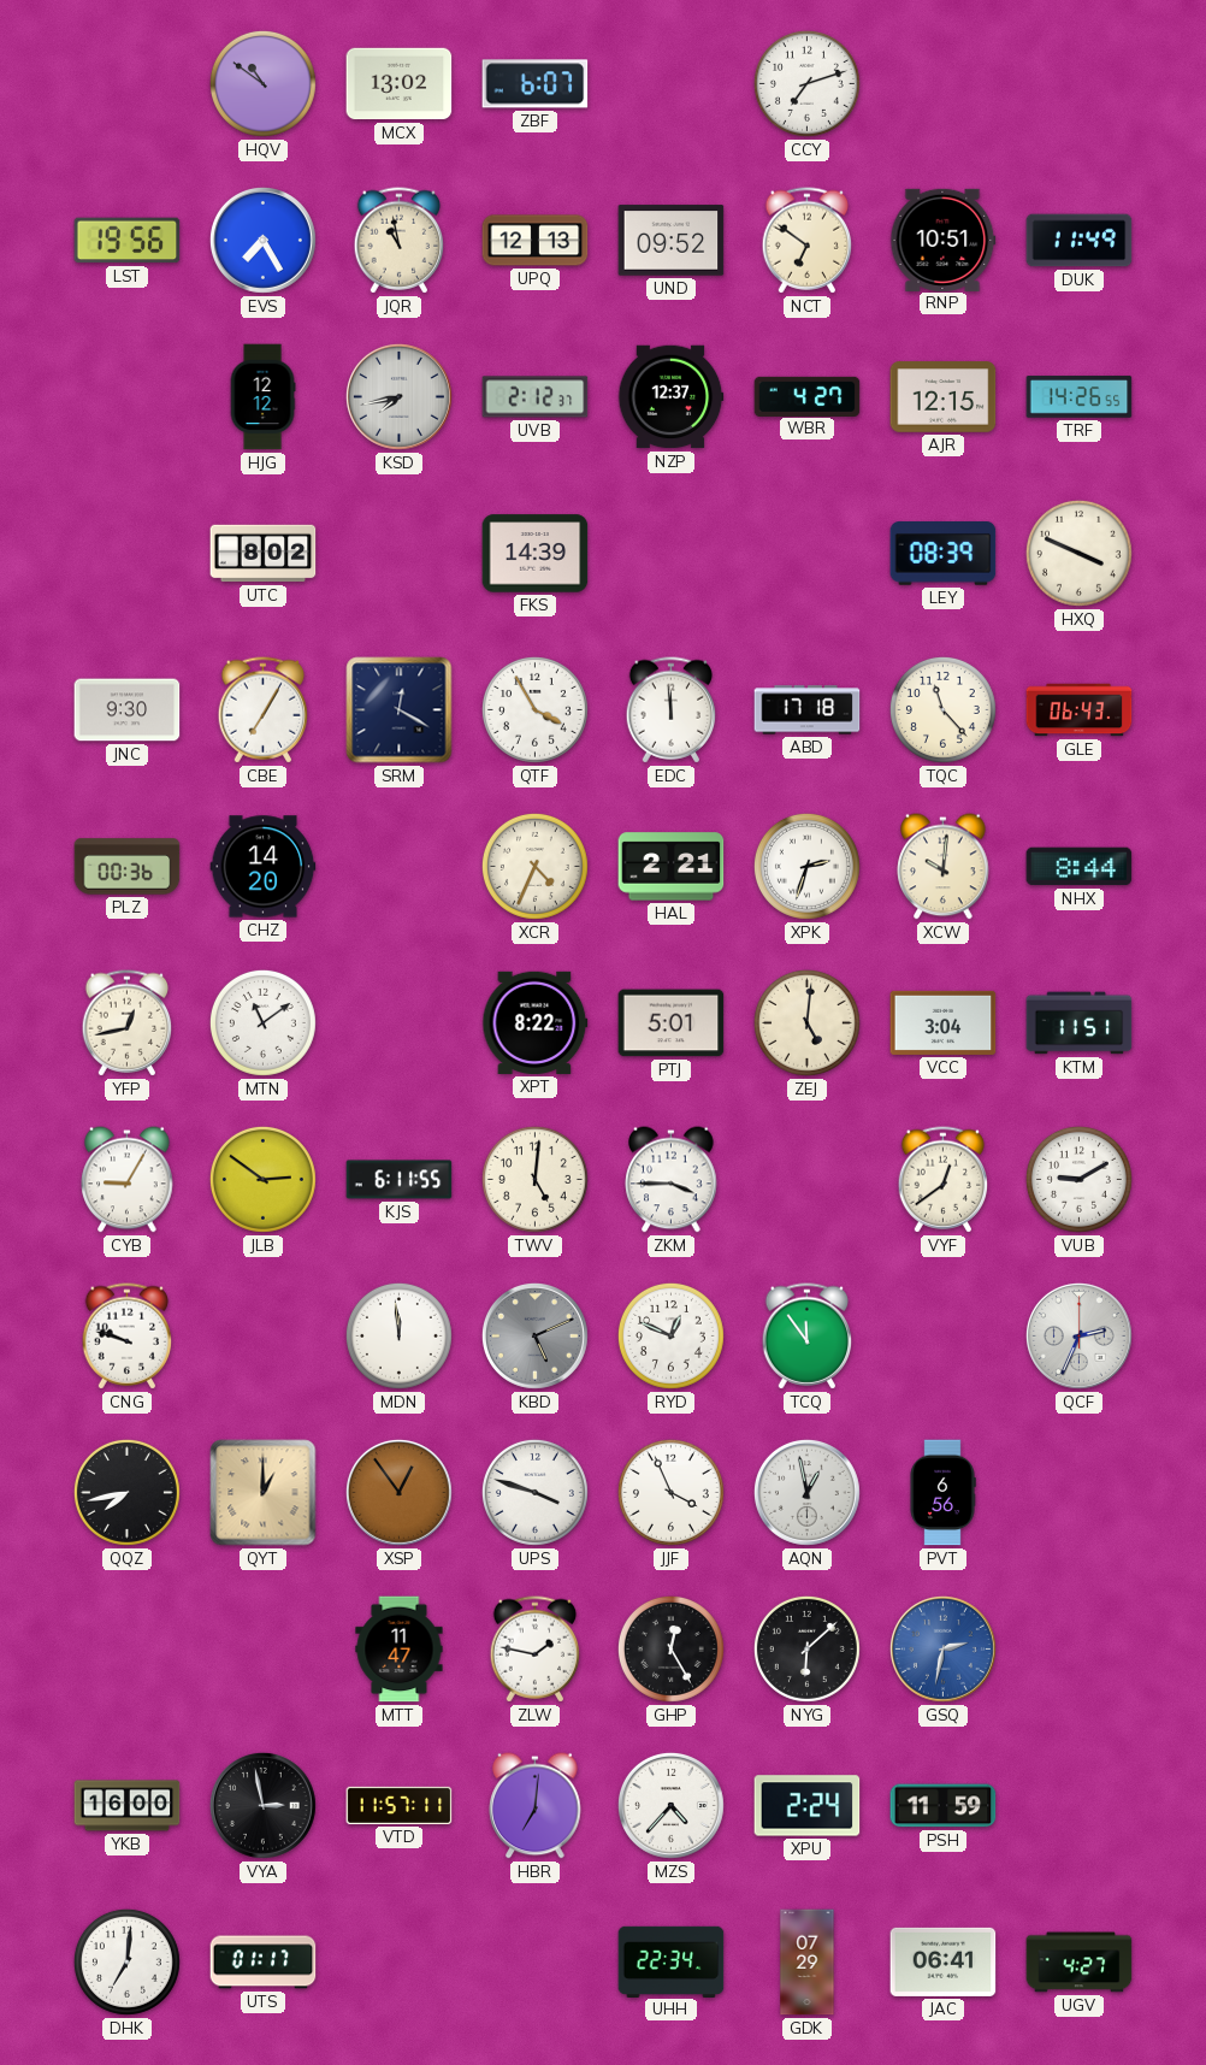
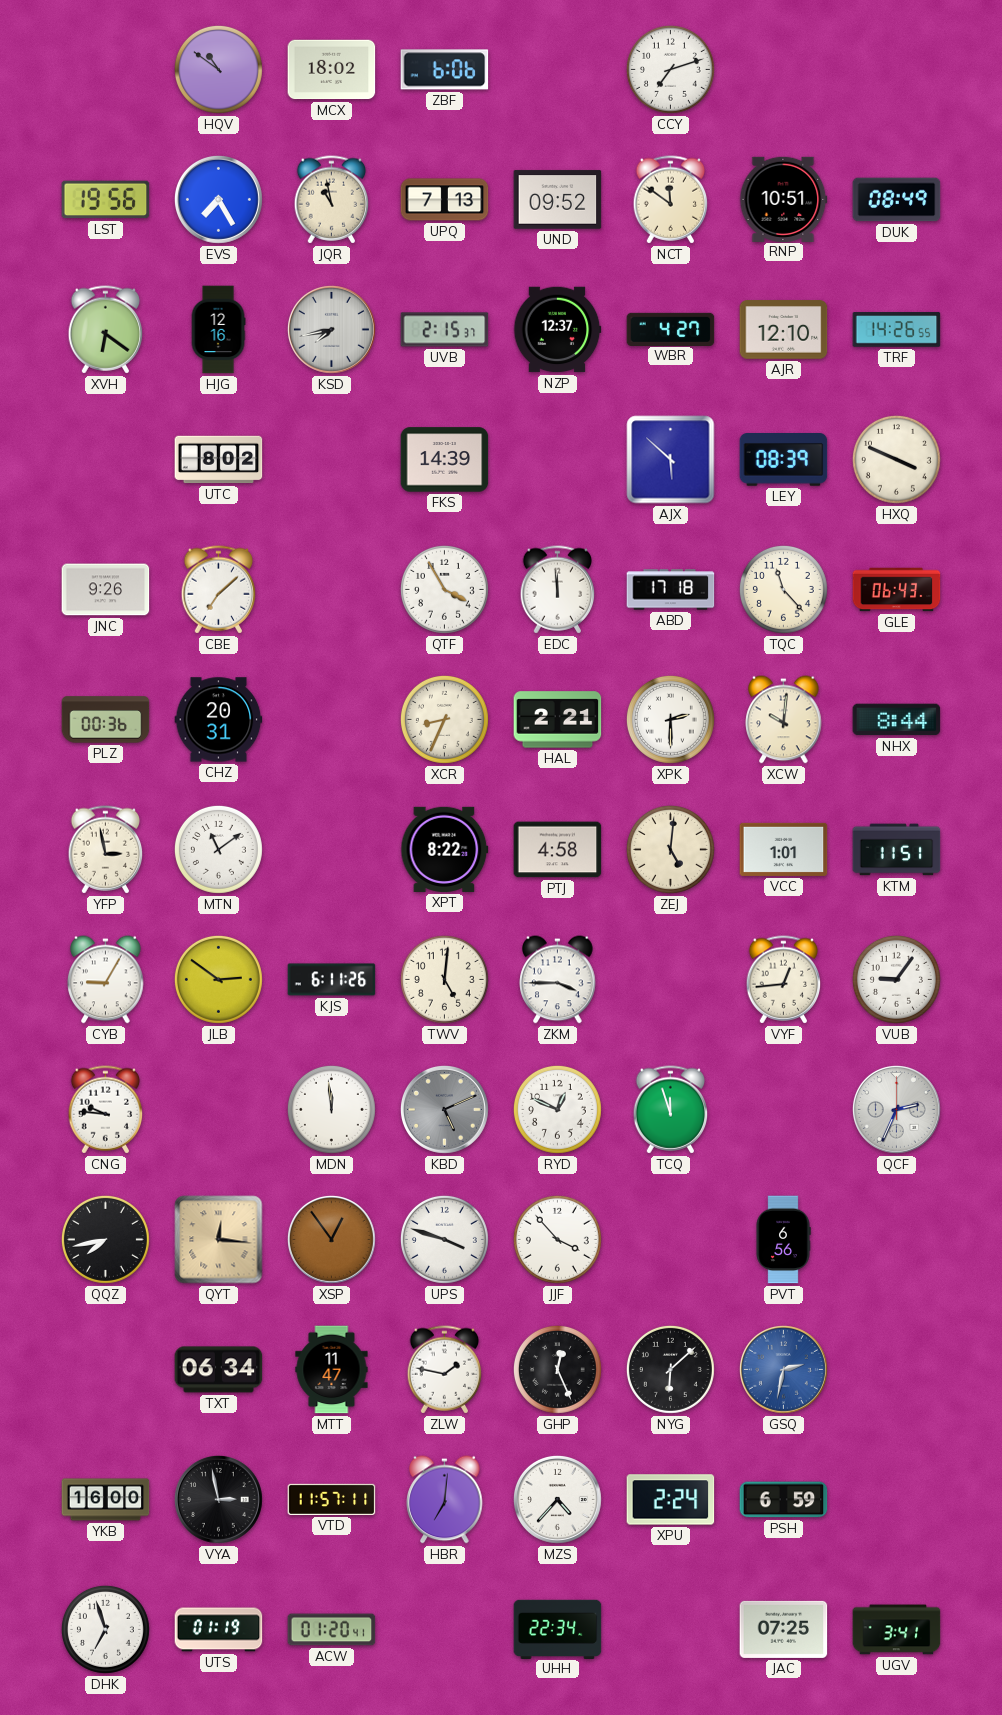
MCX: 13:02 -> 18:02 (332, 70)
ZBF: 6:07 -> 6:06 (445, 70)
UPQ: 12:13 -> 7:13 (445, 200)
NCT: 6:51 -> 11:51 (671, 200)
DUK: 11:49 -> 08:49 (897, 200)
XVH: none -> 6:21 (106, 330)
HJG: 12:12 -> 12:16 (218, 330)
UVB: 2:12 -> 2:15 (445, 330)
AJR: 12:15 -> 12:10 (784, 330)
AJX: none -> 5:52 (671, 460)
JNC: 9:30 -> 9:26 (106, 590)
CBE: 7:05 -> 7:08 (219, 590)
SRM: 12:20 -> none (400, 710)
CHZ: 14:20 -> 20:31 (219, 720)
XCR: 4:34 -> 8:34 (444, 719)
XPK: 2:33 -> 2:30 (670, 719)
YFP: 12:43 -> 2:58 (106, 850)
PTJ: 5:01 -> 4:58 (558, 850)
VCC: 3:04 -> 1:01 (784, 849)
KJS: 6:11:55 -> 6:11:26 (332, 980)
VYF: 12:39 -> 12:44 (784, 980)
VUB: 9:10 -> 9:06 (896, 979)
CNG: 9:48 -> 9:46 (106, 1110)
TCQ: 11:54 -> 11:57 (671, 1110)
QYT: 1:00 -> 12:16 (219, 1240)
JJF: 3:56 -> 3:53 (557, 1239)
AQN: 12:58 -> none (806, 1492)
TXT: none -> 06:34 (219, 1370)
GHP: 12:25 -> 12:26 (557, 1369)
PSH: 11:59 -> 6:59 (784, 1500)
DHK: 7:01 -> 6:57 (105, 1629)
UTS: 01:17 -> 01:19 (219, 1630)
ACW: none -> 01:20 (332, 1630)
GDK: 07:29 -> none (808, 1963)
JAC: 06:41 -> 07:25 (784, 1629)
UGV: 4:27 -> 3:41 (897, 1630)
